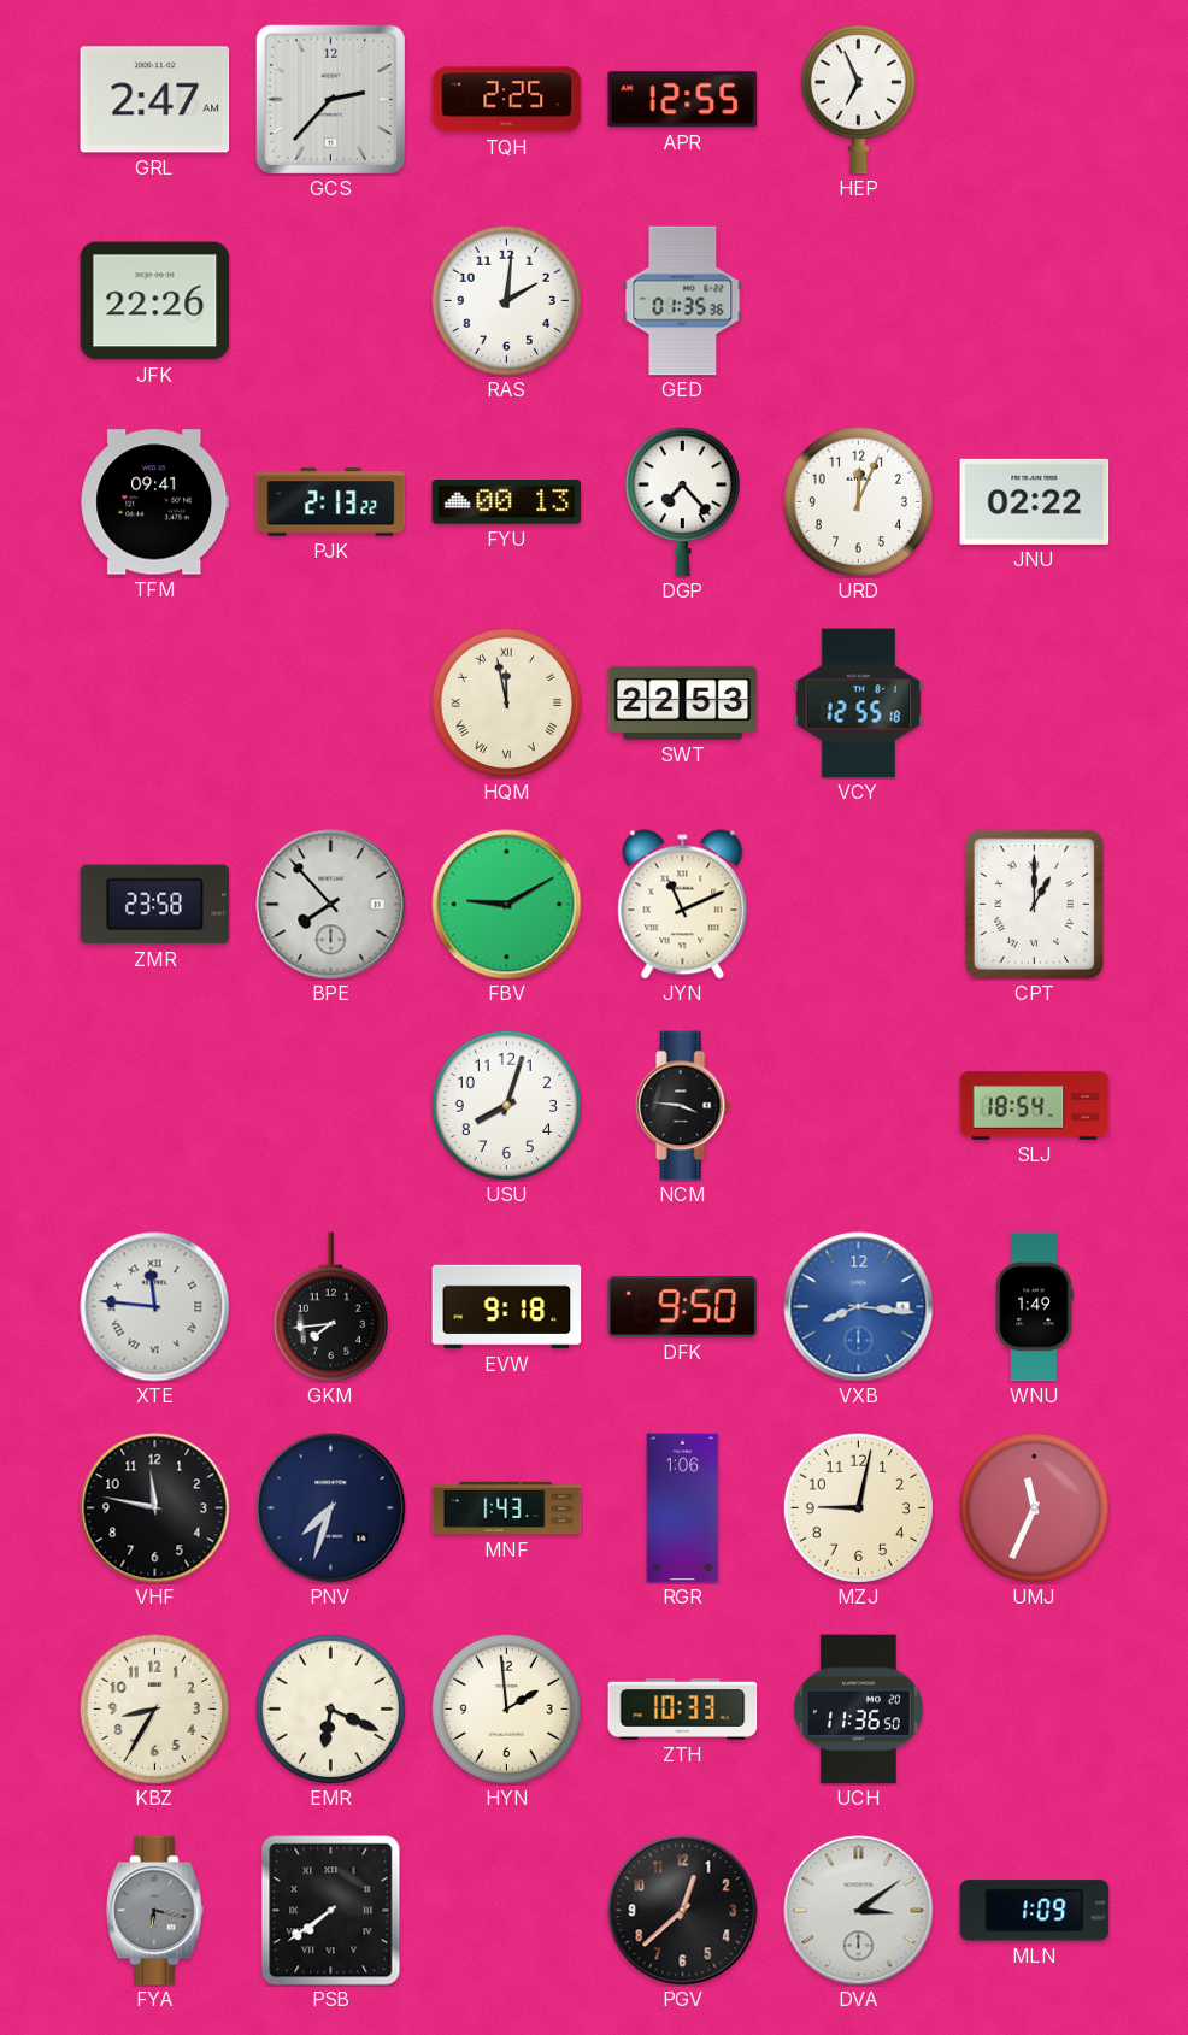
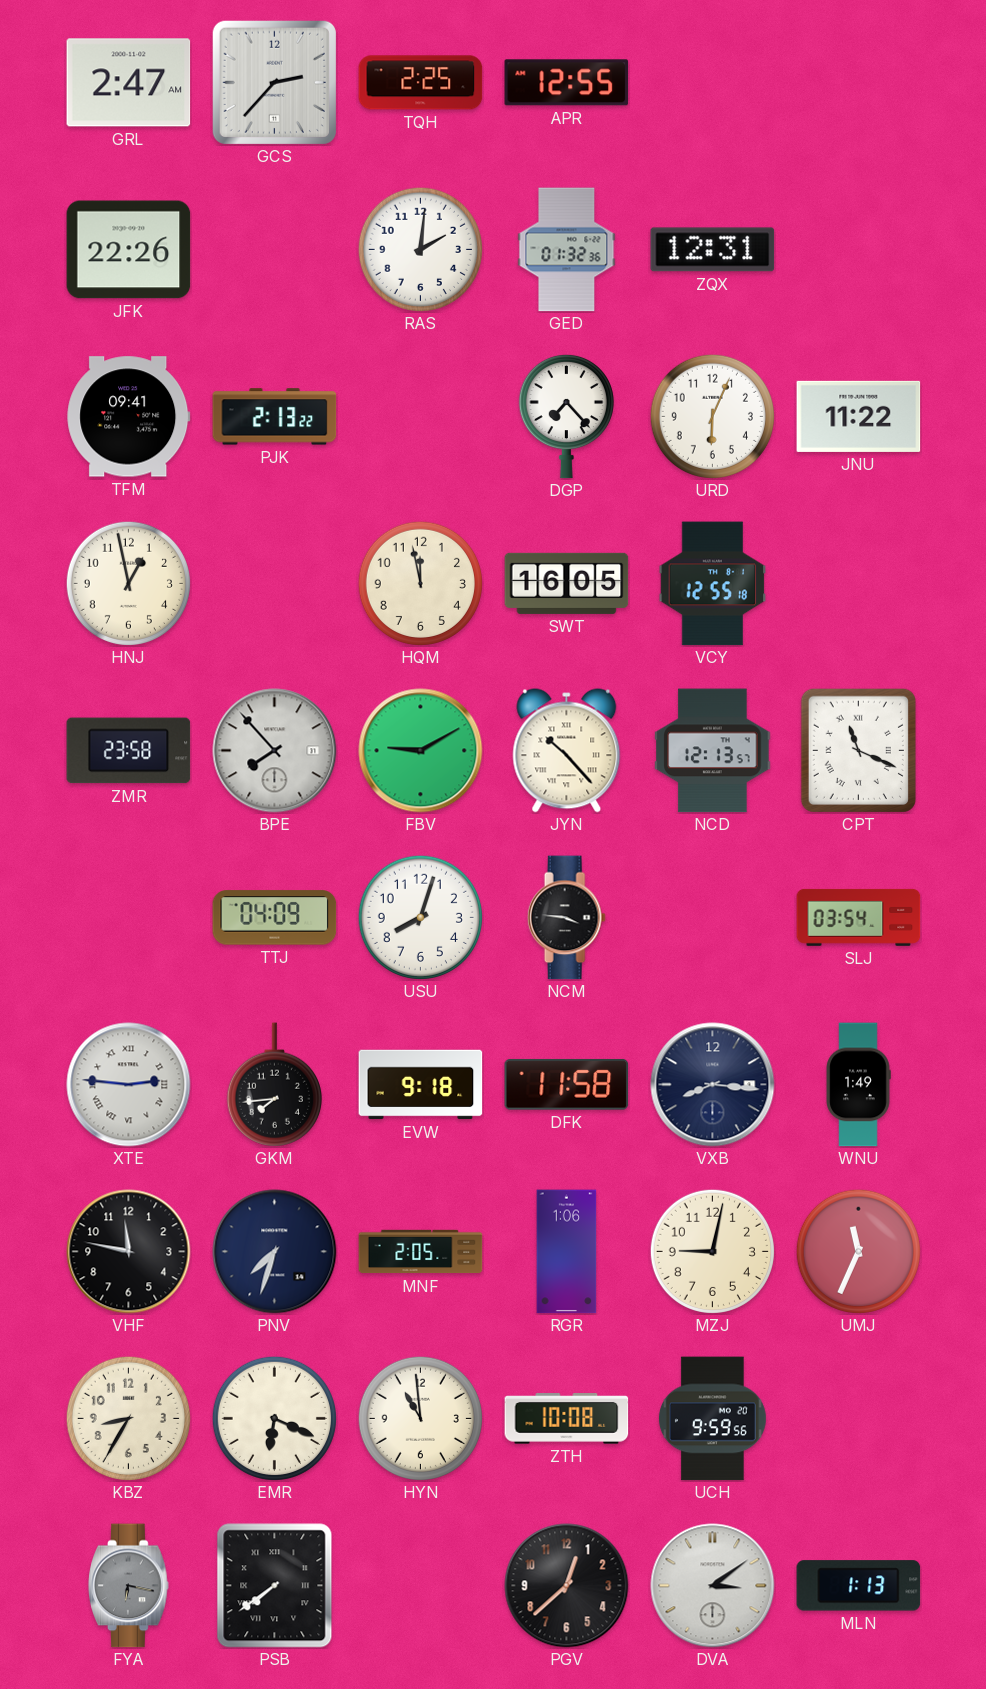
HEP: 6:56 -> none (858, 99)
GED: 01:35 -> 01:32 (567, 250)
ZQX: none -> 12:31 (713, 250)
FYU: 00:13 -> none (507, 502)
URD: 12:04 -> 6:04 (712, 416)
JNU: 02:22 -> 11:22 (859, 416)
HNJ: none -> 12:58 (128, 583)
HQM numerals: Roman -> Arabic (420, 583)
SWT: 22:53 -> 16:05 (567, 583)
JYN: 11:11 -> 10:23 (567, 751)
NCD: none -> 12:13 (713, 751)
CPT: 1:00 -> 11:19 (858, 750)
TTJ: none -> 04:09 (275, 918)
SLJ: 18:54 -> 03:54 (859, 917)
XTE: 11:46 -> 2:46 (129, 1085)
DFK: 9:50 -> 11:58 (567, 1084)
VXB dial: blue -> navy (713, 1085)
MNF: 1:43 -> 2:05 (421, 1252)
HYN: 1:59 -> 10:59 (420, 1418)
ZTH: 10:33 -> 10:08 (567, 1419)
UCH: 11:36 -> 9:59 (712, 1419)
MLN: 1:09 -> 1:13 (859, 1586)
